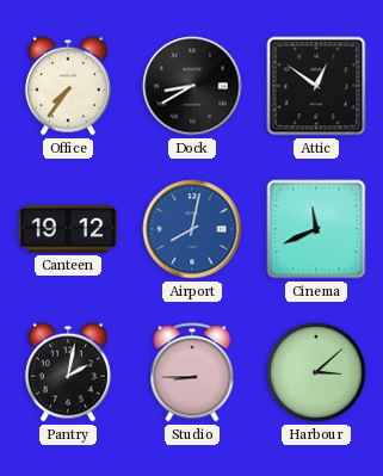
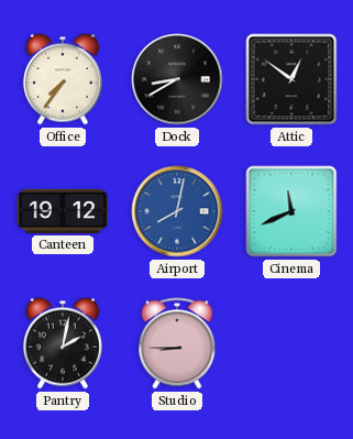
Harbour: 3:08 -> none (316, 372)
